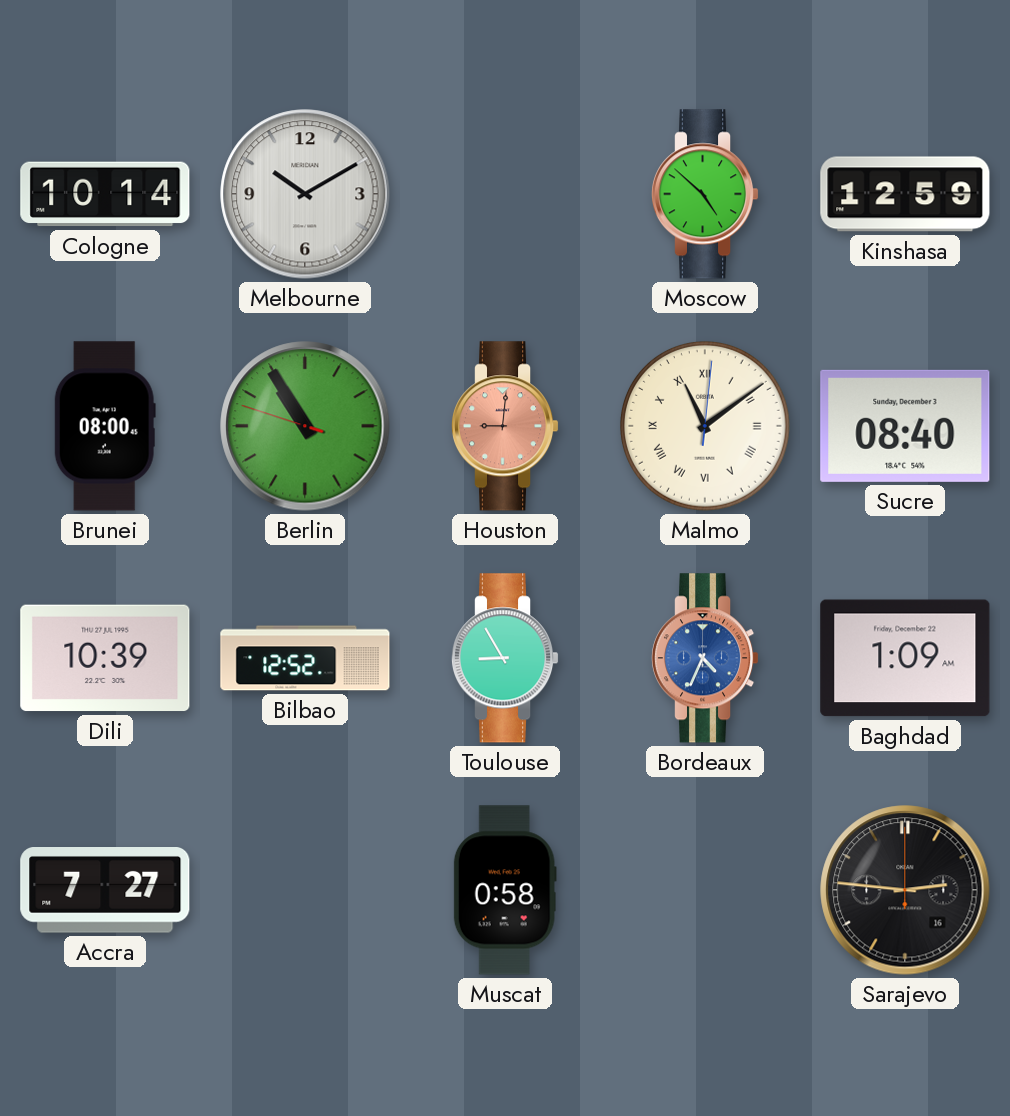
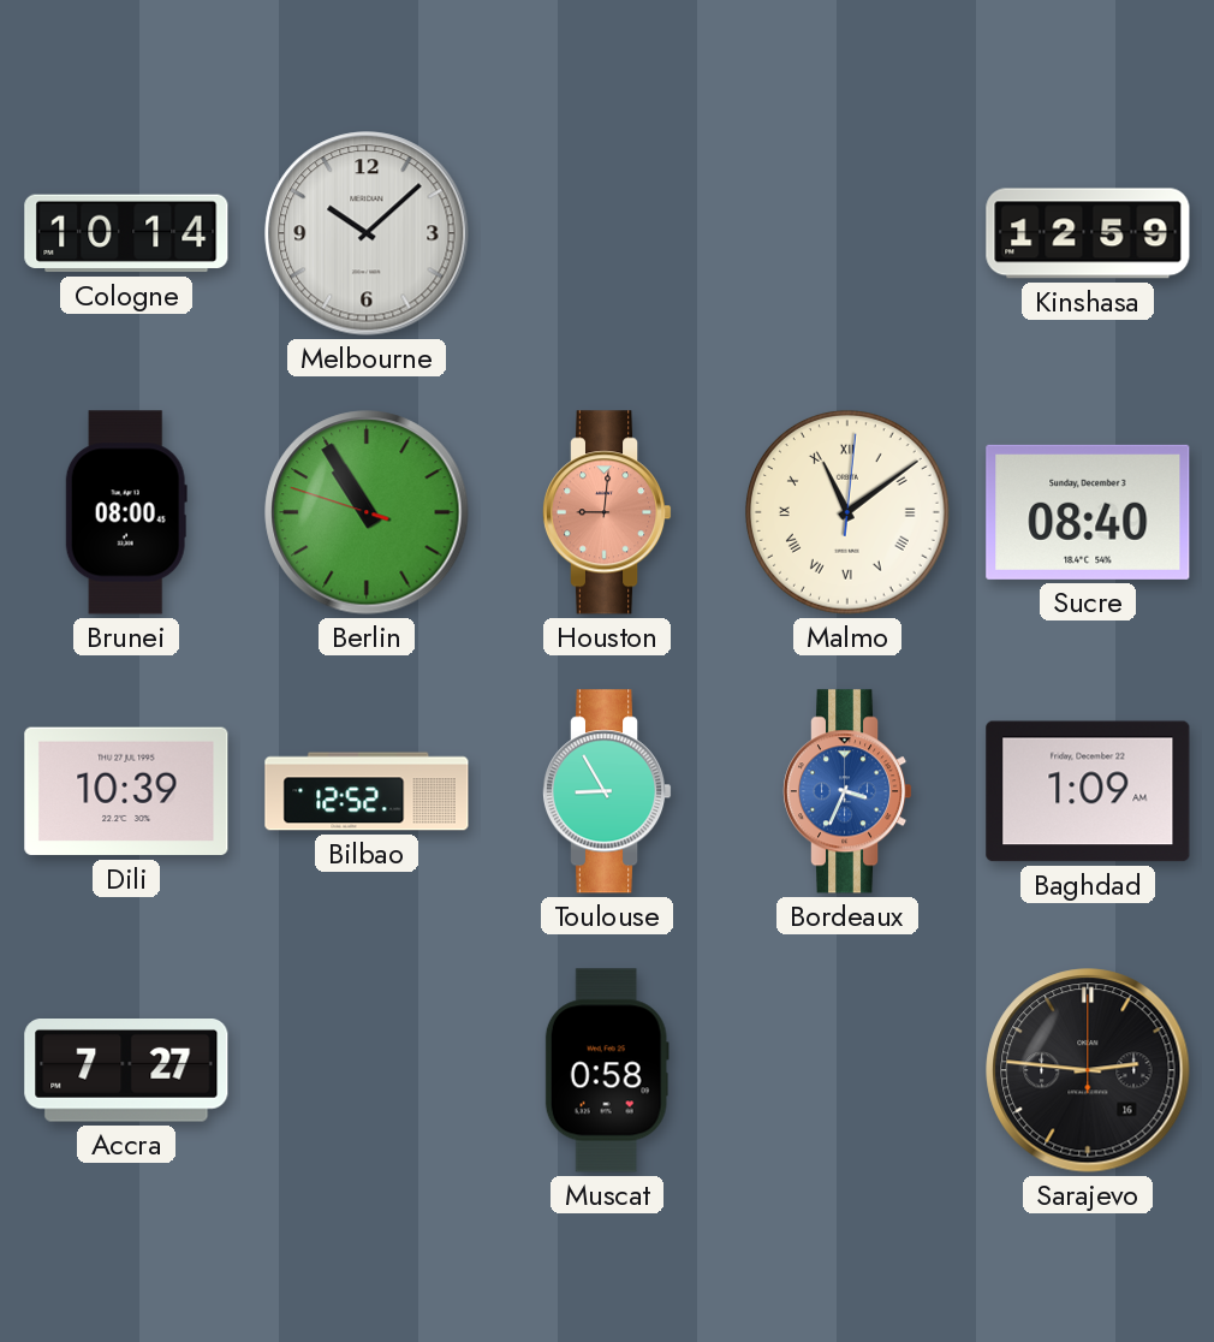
Melbourne: 10:10 -> 10:08 (367, 233)
Moscow: 4:52 -> none (705, 194)
Bordeaux: 4:34 -> 3:34 (847, 791)
